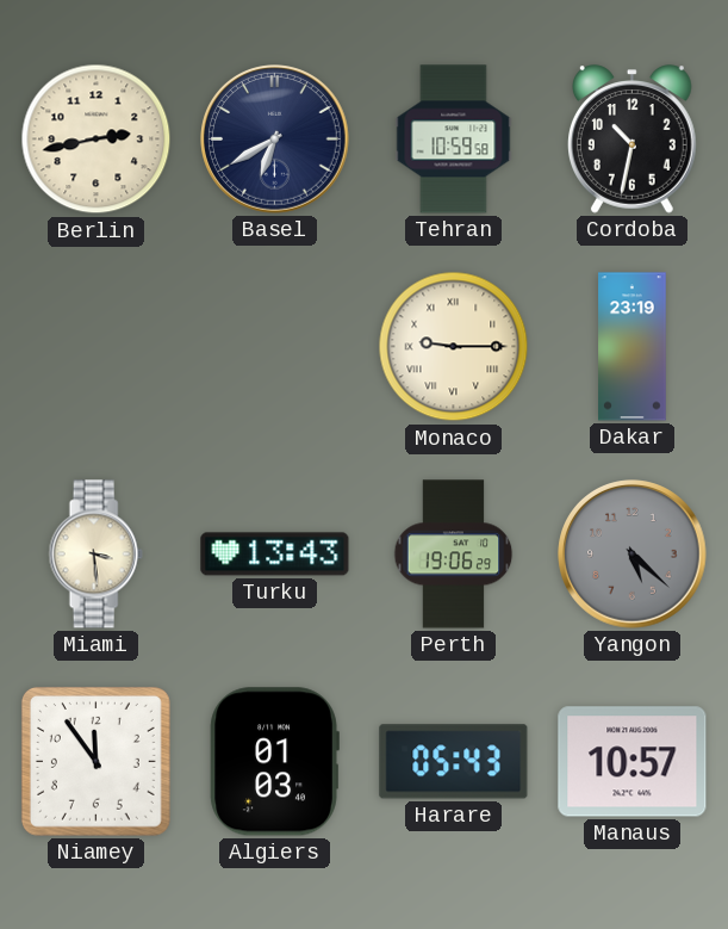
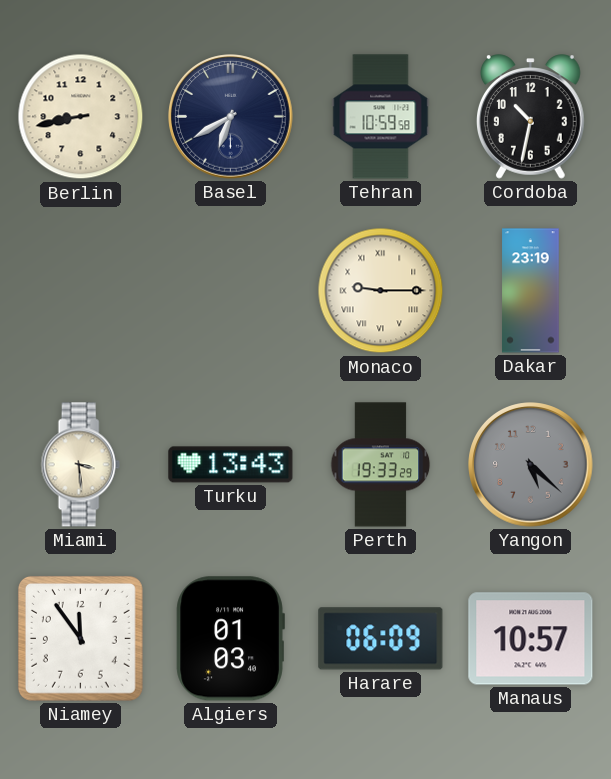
Berlin: 2:43 -> 8:43 (81, 117)
Perth: 19:06 -> 19:33 (381, 465)
Harare: 05:43 -> 06:09 (381, 639)
